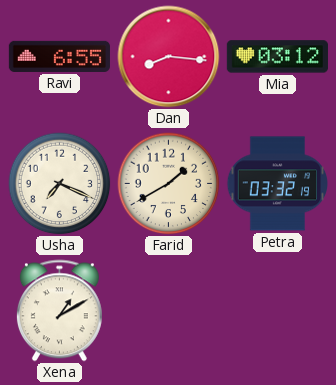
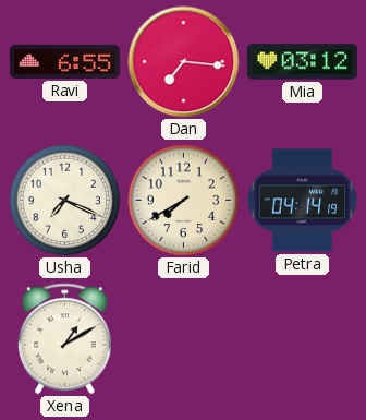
Dan: 8:16 -> 7:16 (184, 62)
Farid: 1:40 -> 7:40 (184, 201)
Petra: 03:32 -> 04:14 (302, 201)
